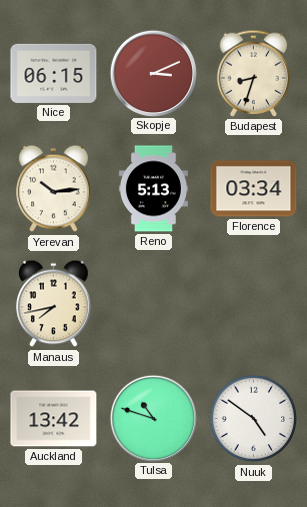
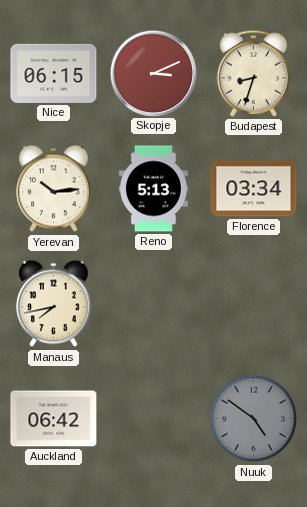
Auckland: 13:42 -> 06:42 (54, 419)
Tulsa: 10:48 -> none (153, 418)
Nuuk dial: white -> grey (254, 419)
